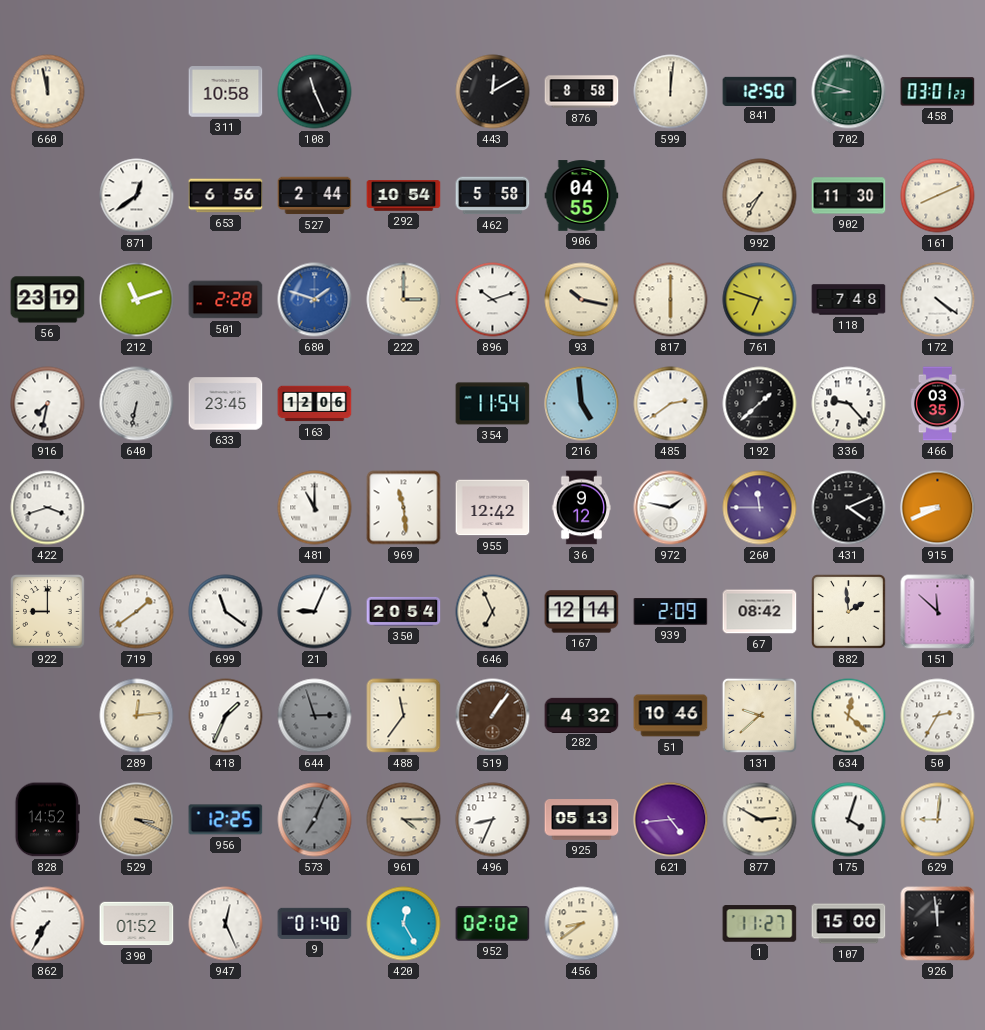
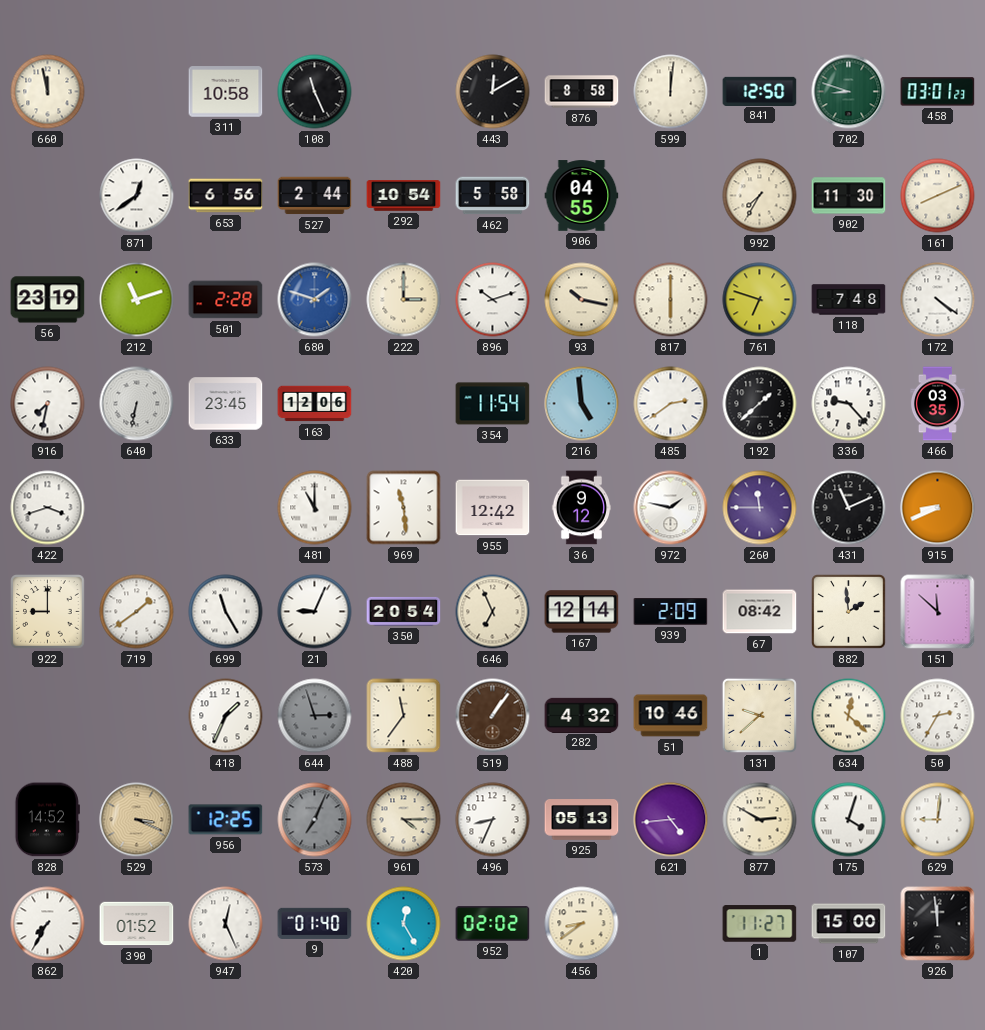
431: 4:11 -> 11:11 (849, 508)
699: 11:21 -> 11:25 (226, 612)
289: 12:14 -> none (137, 716)
